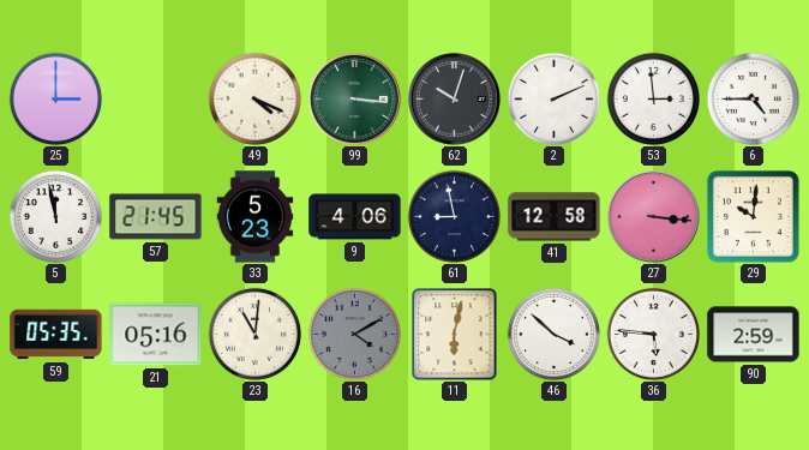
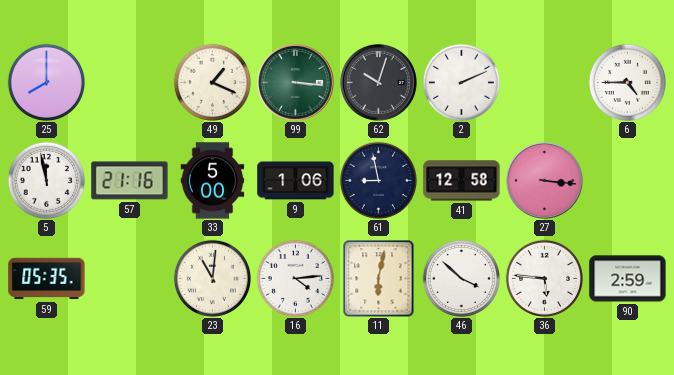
25: 3:00 -> 8:00 (46, 82)
49: 4:19 -> 1:19 (212, 82)
53: 2:59 -> none (653, 98)
57: 21:45 -> 21:16 (130, 181)
33: 5:23 -> 5:00 (213, 181)
9: 4:06 -> 1:06 (296, 181)
29: 10:01 -> none (753, 216)
21: 05:16 -> none (156, 335)
16: 4:10 -> 4:14 (295, 278)
16 dial: grey -> white (295, 278)
